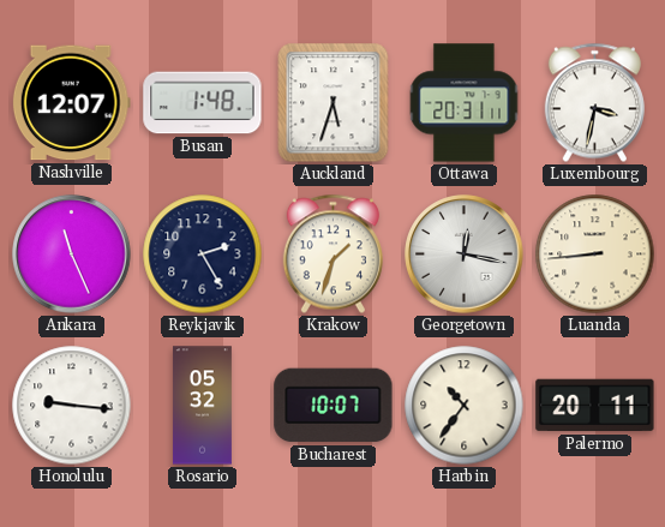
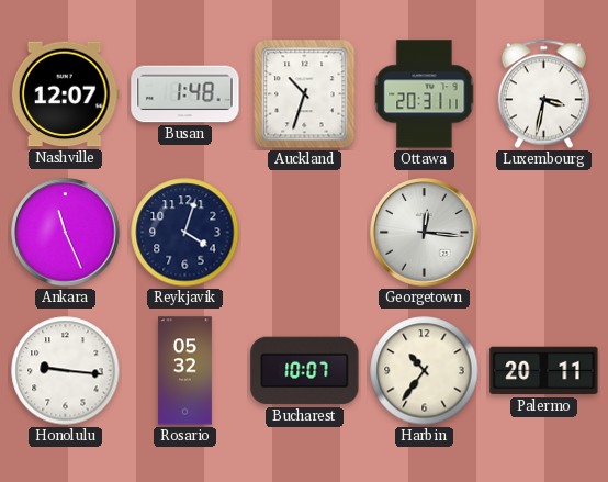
Auckland: 5:33 -> 10:33 (305, 94)
Reykjavik: 2:25 -> 4:03 (185, 233)
Krakow: 1:33 -> none (332, 254)
Georgetown: 12:17 -> 12:16 (425, 233)
Luanda: 8:44 -> none (595, 254)
